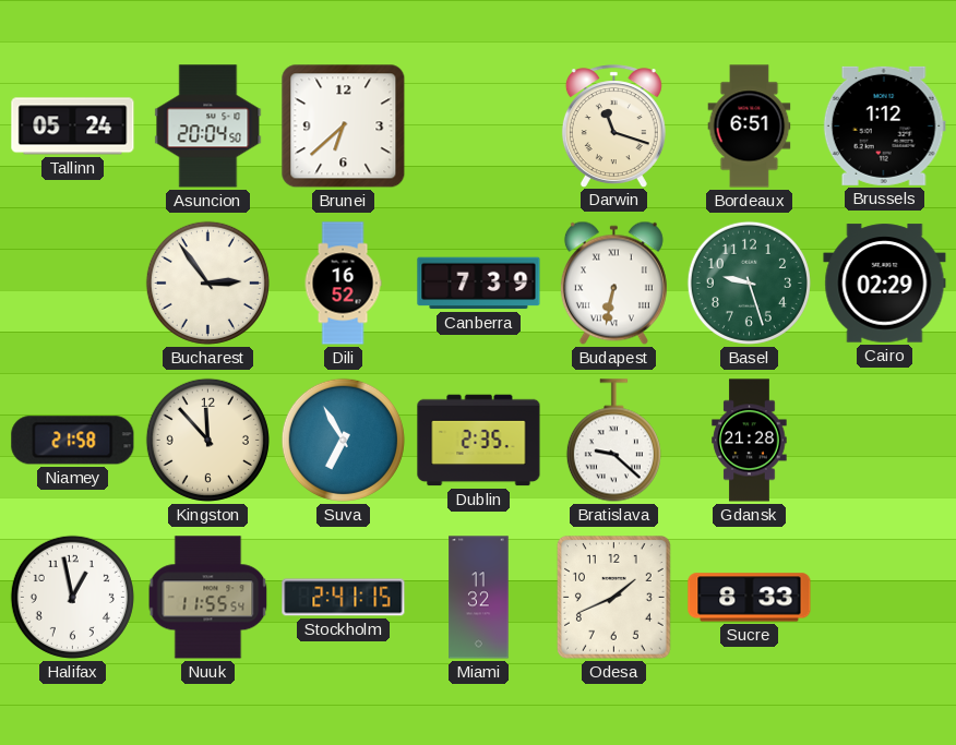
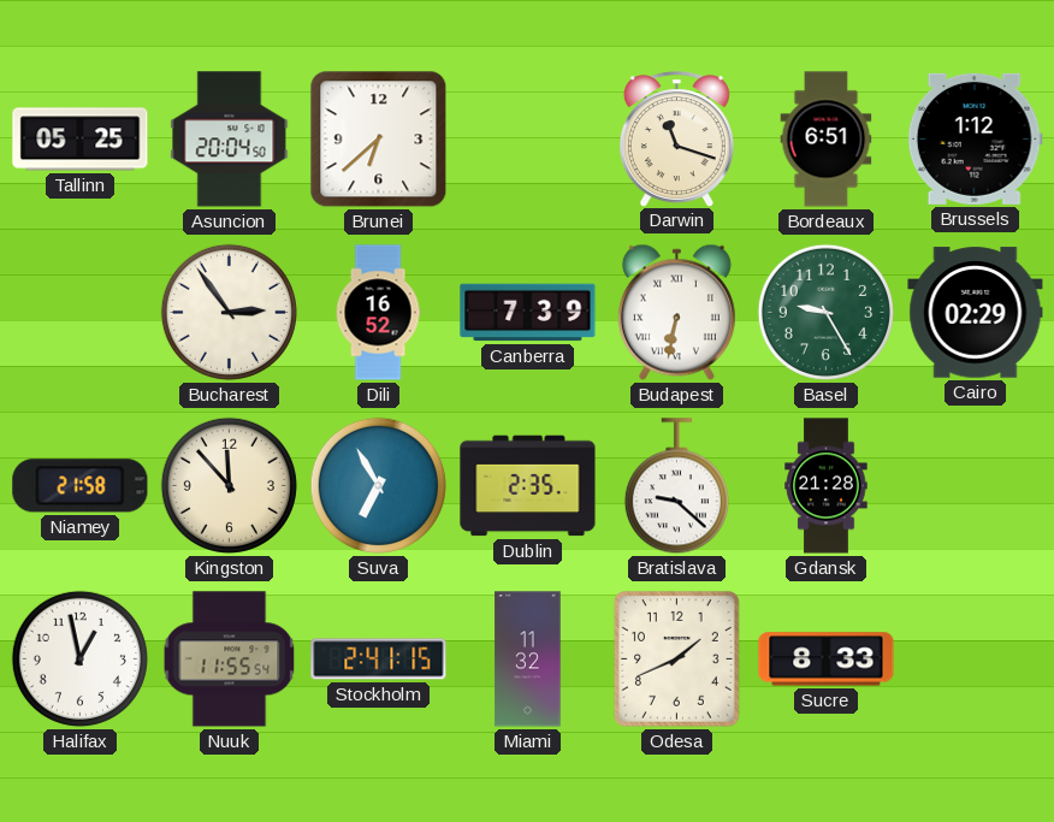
Tallinn: 05:24 -> 05:25 (81, 140)
Basel: 9:27 -> 9:25 (825, 312)
